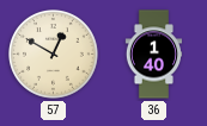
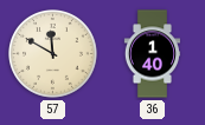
57: 12:50 -> 11:50 (53, 54)
